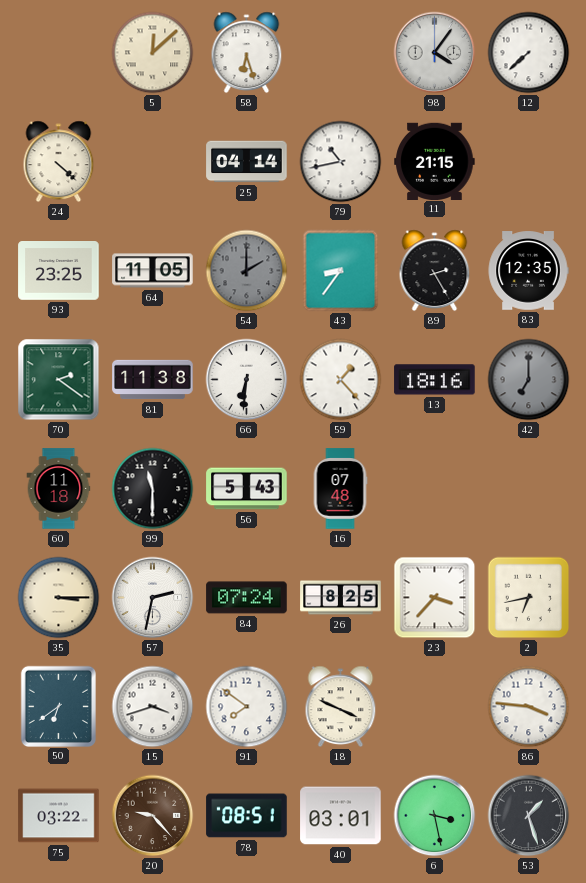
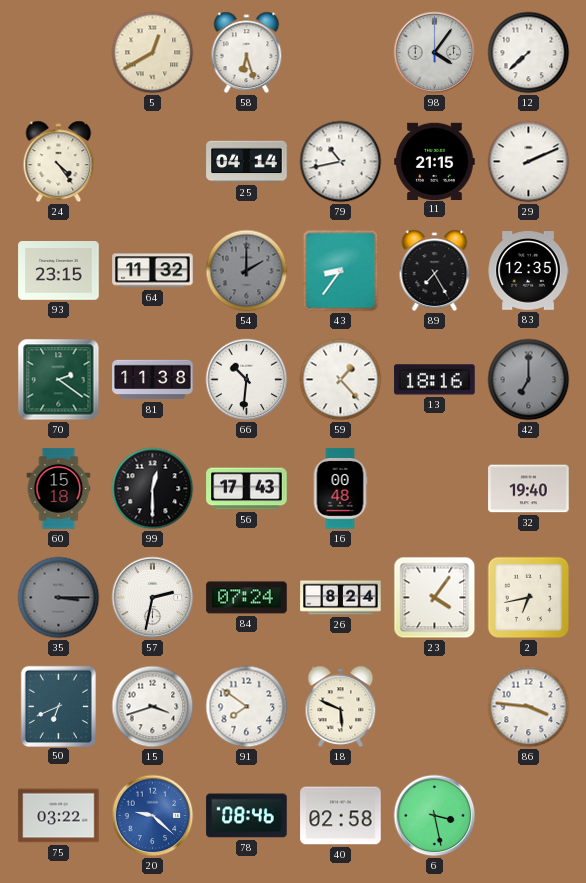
5: 12:08 -> 12:40 (153, 53)
24: 4:22 -> 4:24 (59, 162)
29: none -> 2:11 (529, 162)
93: 23:25 -> 23:15 (59, 271)
64: 11:05 -> 11:32 (153, 271)
89: 2:25 -> 7:25 (435, 271)
66: 6:31 -> 10:31 (247, 380)
60: 11:18 -> 15:18 (59, 489)
99: 11:30 -> 12:30 (153, 489)
56: 5:43 -> 17:43 (247, 489)
16: 07:48 -> 00:48 (340, 489)
32: none -> 19:40 (529, 489)
35 dial: cream -> grey (59, 598)
26: 8:25 -> 8:24 (341, 598)
23: 3:37 -> 4:06 (435, 598)
50: 6:39 -> 6:41 (58, 706)
18: 3:49 -> 5:49 (341, 707)
20: 9:23 -> 9:22 (153, 816)
20 dial: brown -> blue (153, 816)
78: 08:51 -> 08:46 (247, 816)
40: 03:01 -> 02:58 (341, 816)
53: 1:27 -> none (529, 816)
